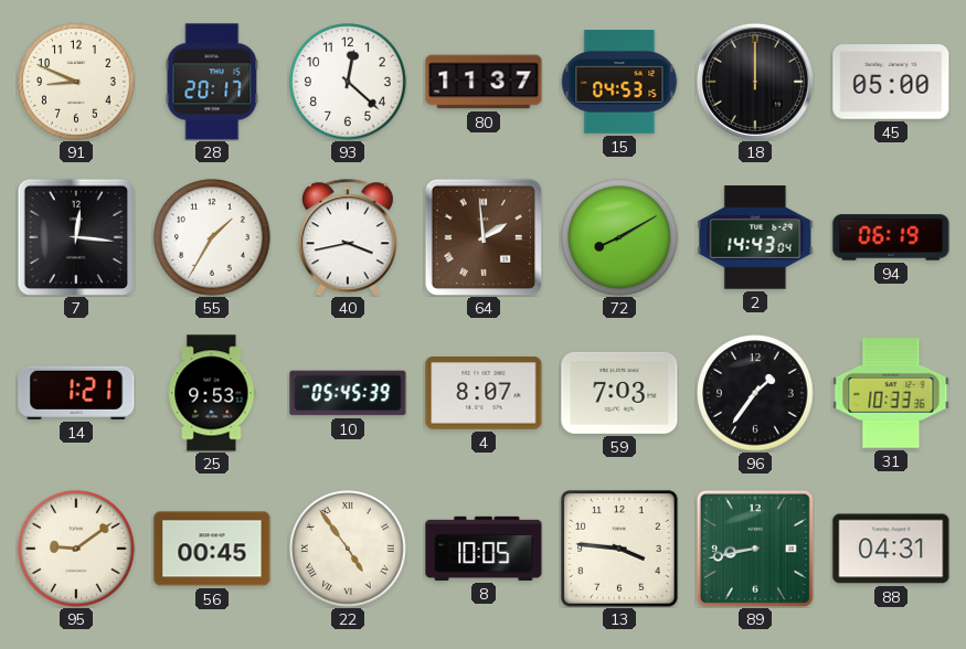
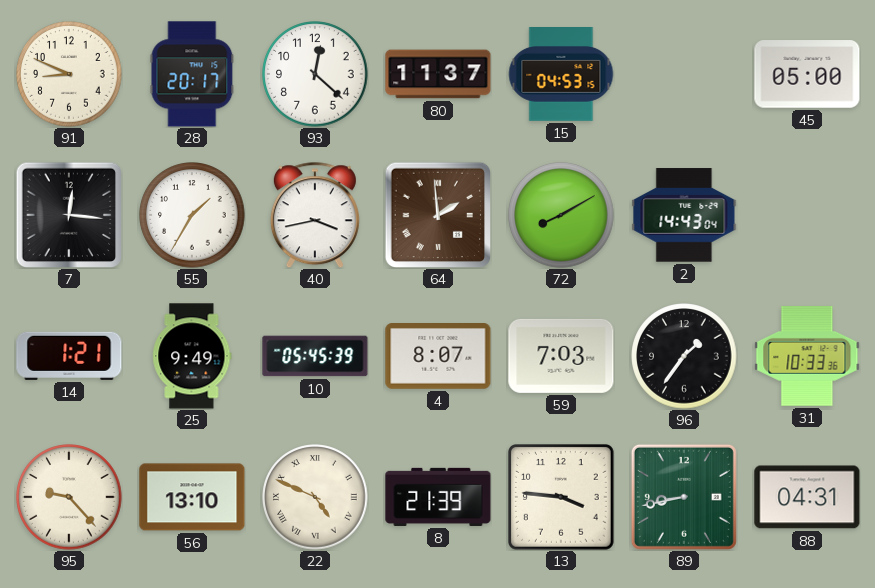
18: 12:00 -> none (755, 82)
94: 06:19 -> none (891, 237)
25: 9:53 -> 9:49 (192, 356)
95: 9:09 -> 9:23 (69, 497)
56: 00:45 -> 13:10 (192, 497)
22: 4:54 -> 4:49 (315, 497)
8: 10:05 -> 21:39 (438, 497)
